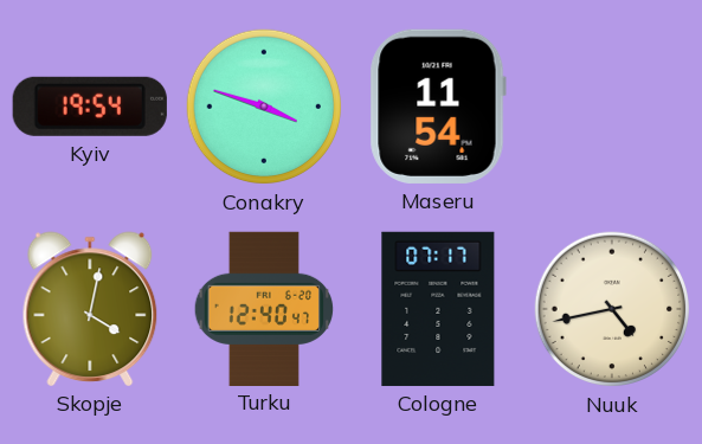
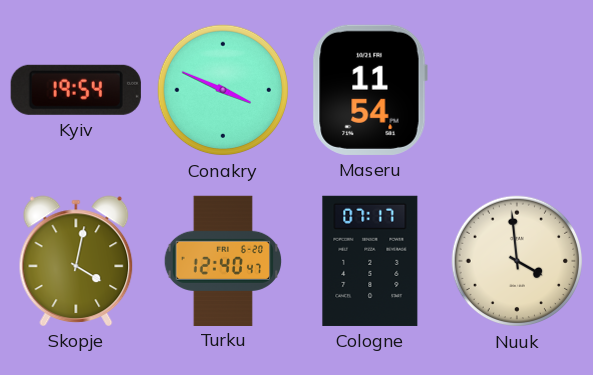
Conakry: 3:48 -> 3:49 (223, 90)
Nuuk: 4:43 -> 3:59 (517, 261)
